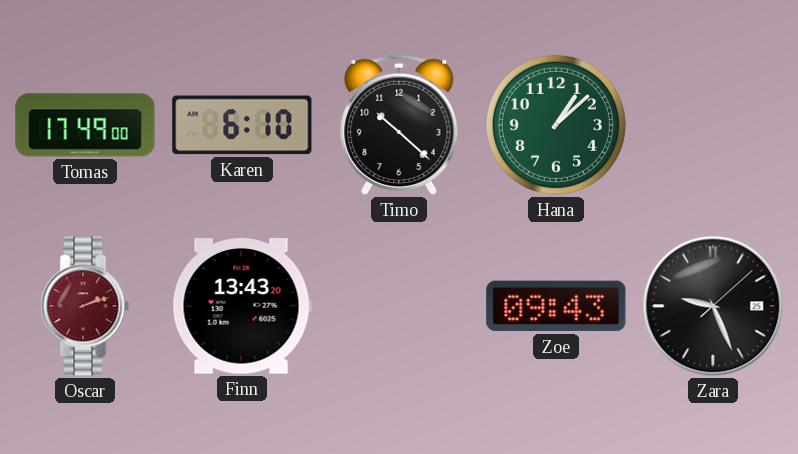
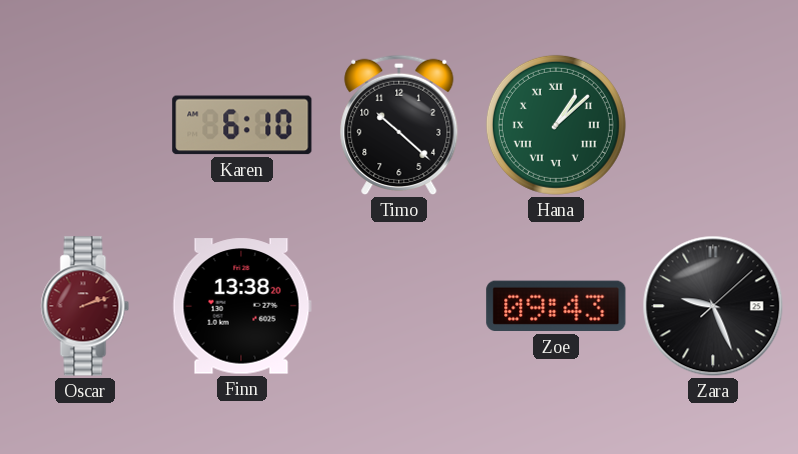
Tomas: 17:49 -> none (85, 125)
Hana numerals: Arabic -> Roman (556, 125)
Finn: 13:43 -> 13:38 (242, 306)
